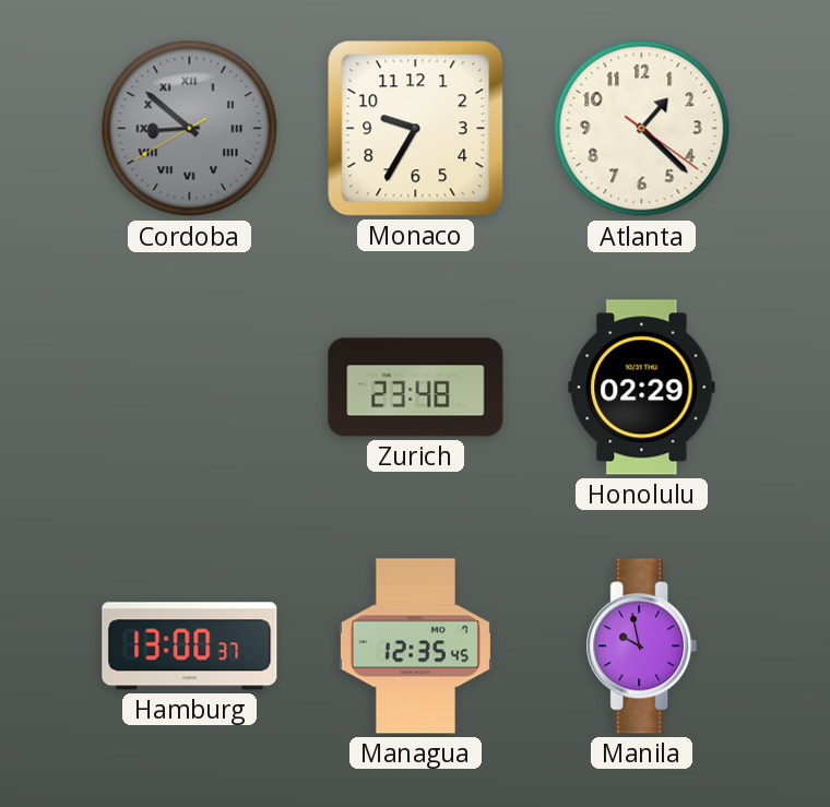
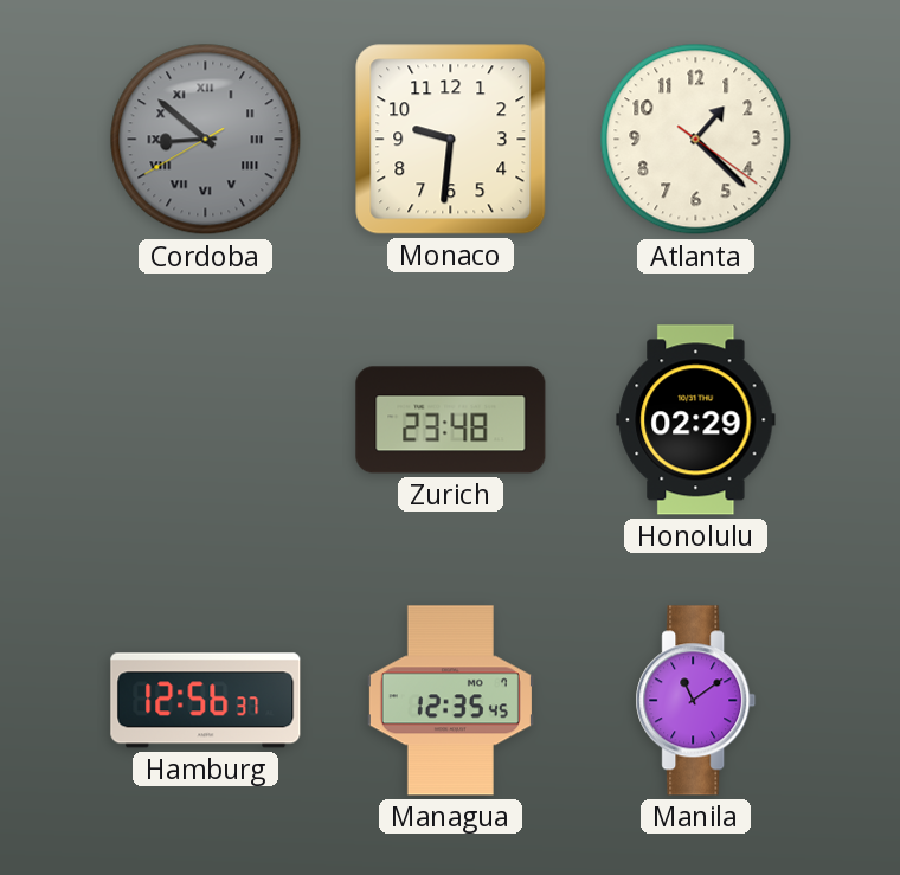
Monaco: 9:35 -> 9:31 (451, 140)
Hamburg: 13:00 -> 12:56 (206, 701)
Manila: 9:58 -> 11:09 (696, 701)
